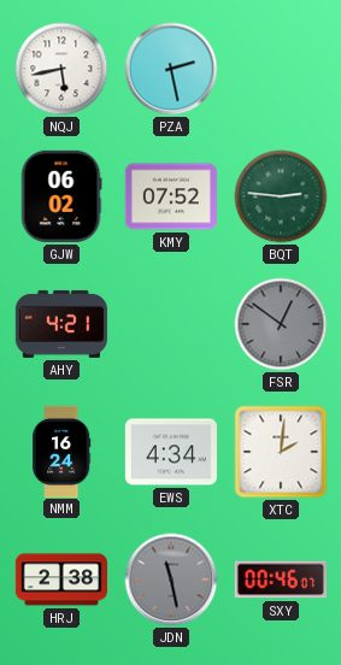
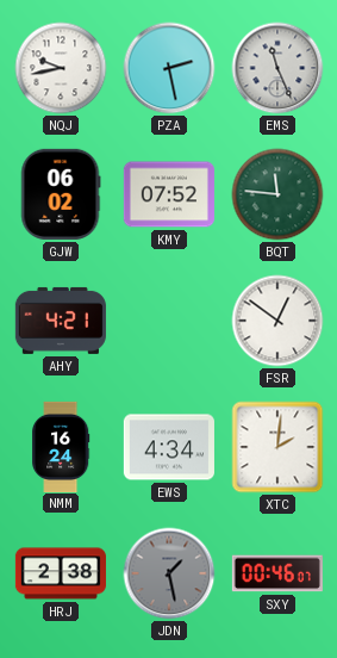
NQJ: 5:43 -> 9:43 (61, 68)
EMS: none -> 11:26 (277, 68)
BQT: 2:46 -> 11:46 (277, 194)
FSR dial: grey -> white (277, 321)
JDN: 11:28 -> 1:28 (169, 573)
